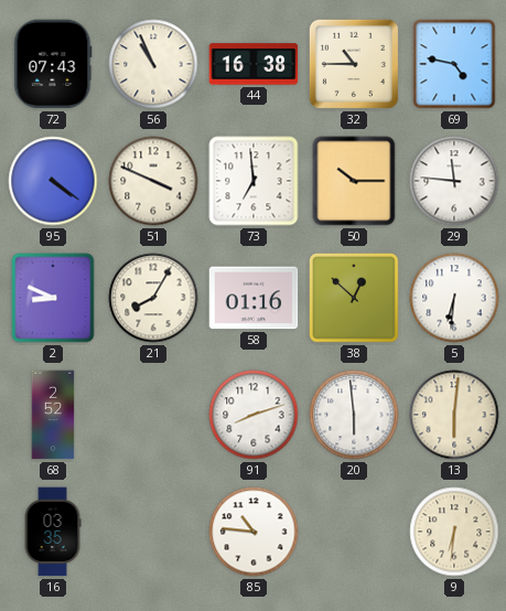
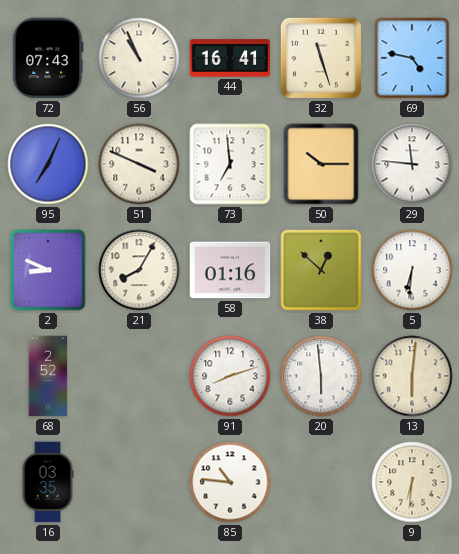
44: 16:38 -> 16:41 (230, 58)
32: 10:45 -> 11:27 (321, 58)
95: 4:21 -> 7:04 (48, 164)
